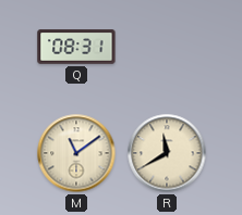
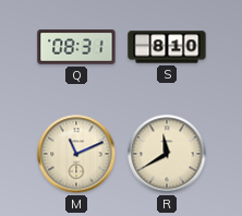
S: none -> 8:10 (167, 47)
M: 11:09 -> 11:11 (76, 154)
